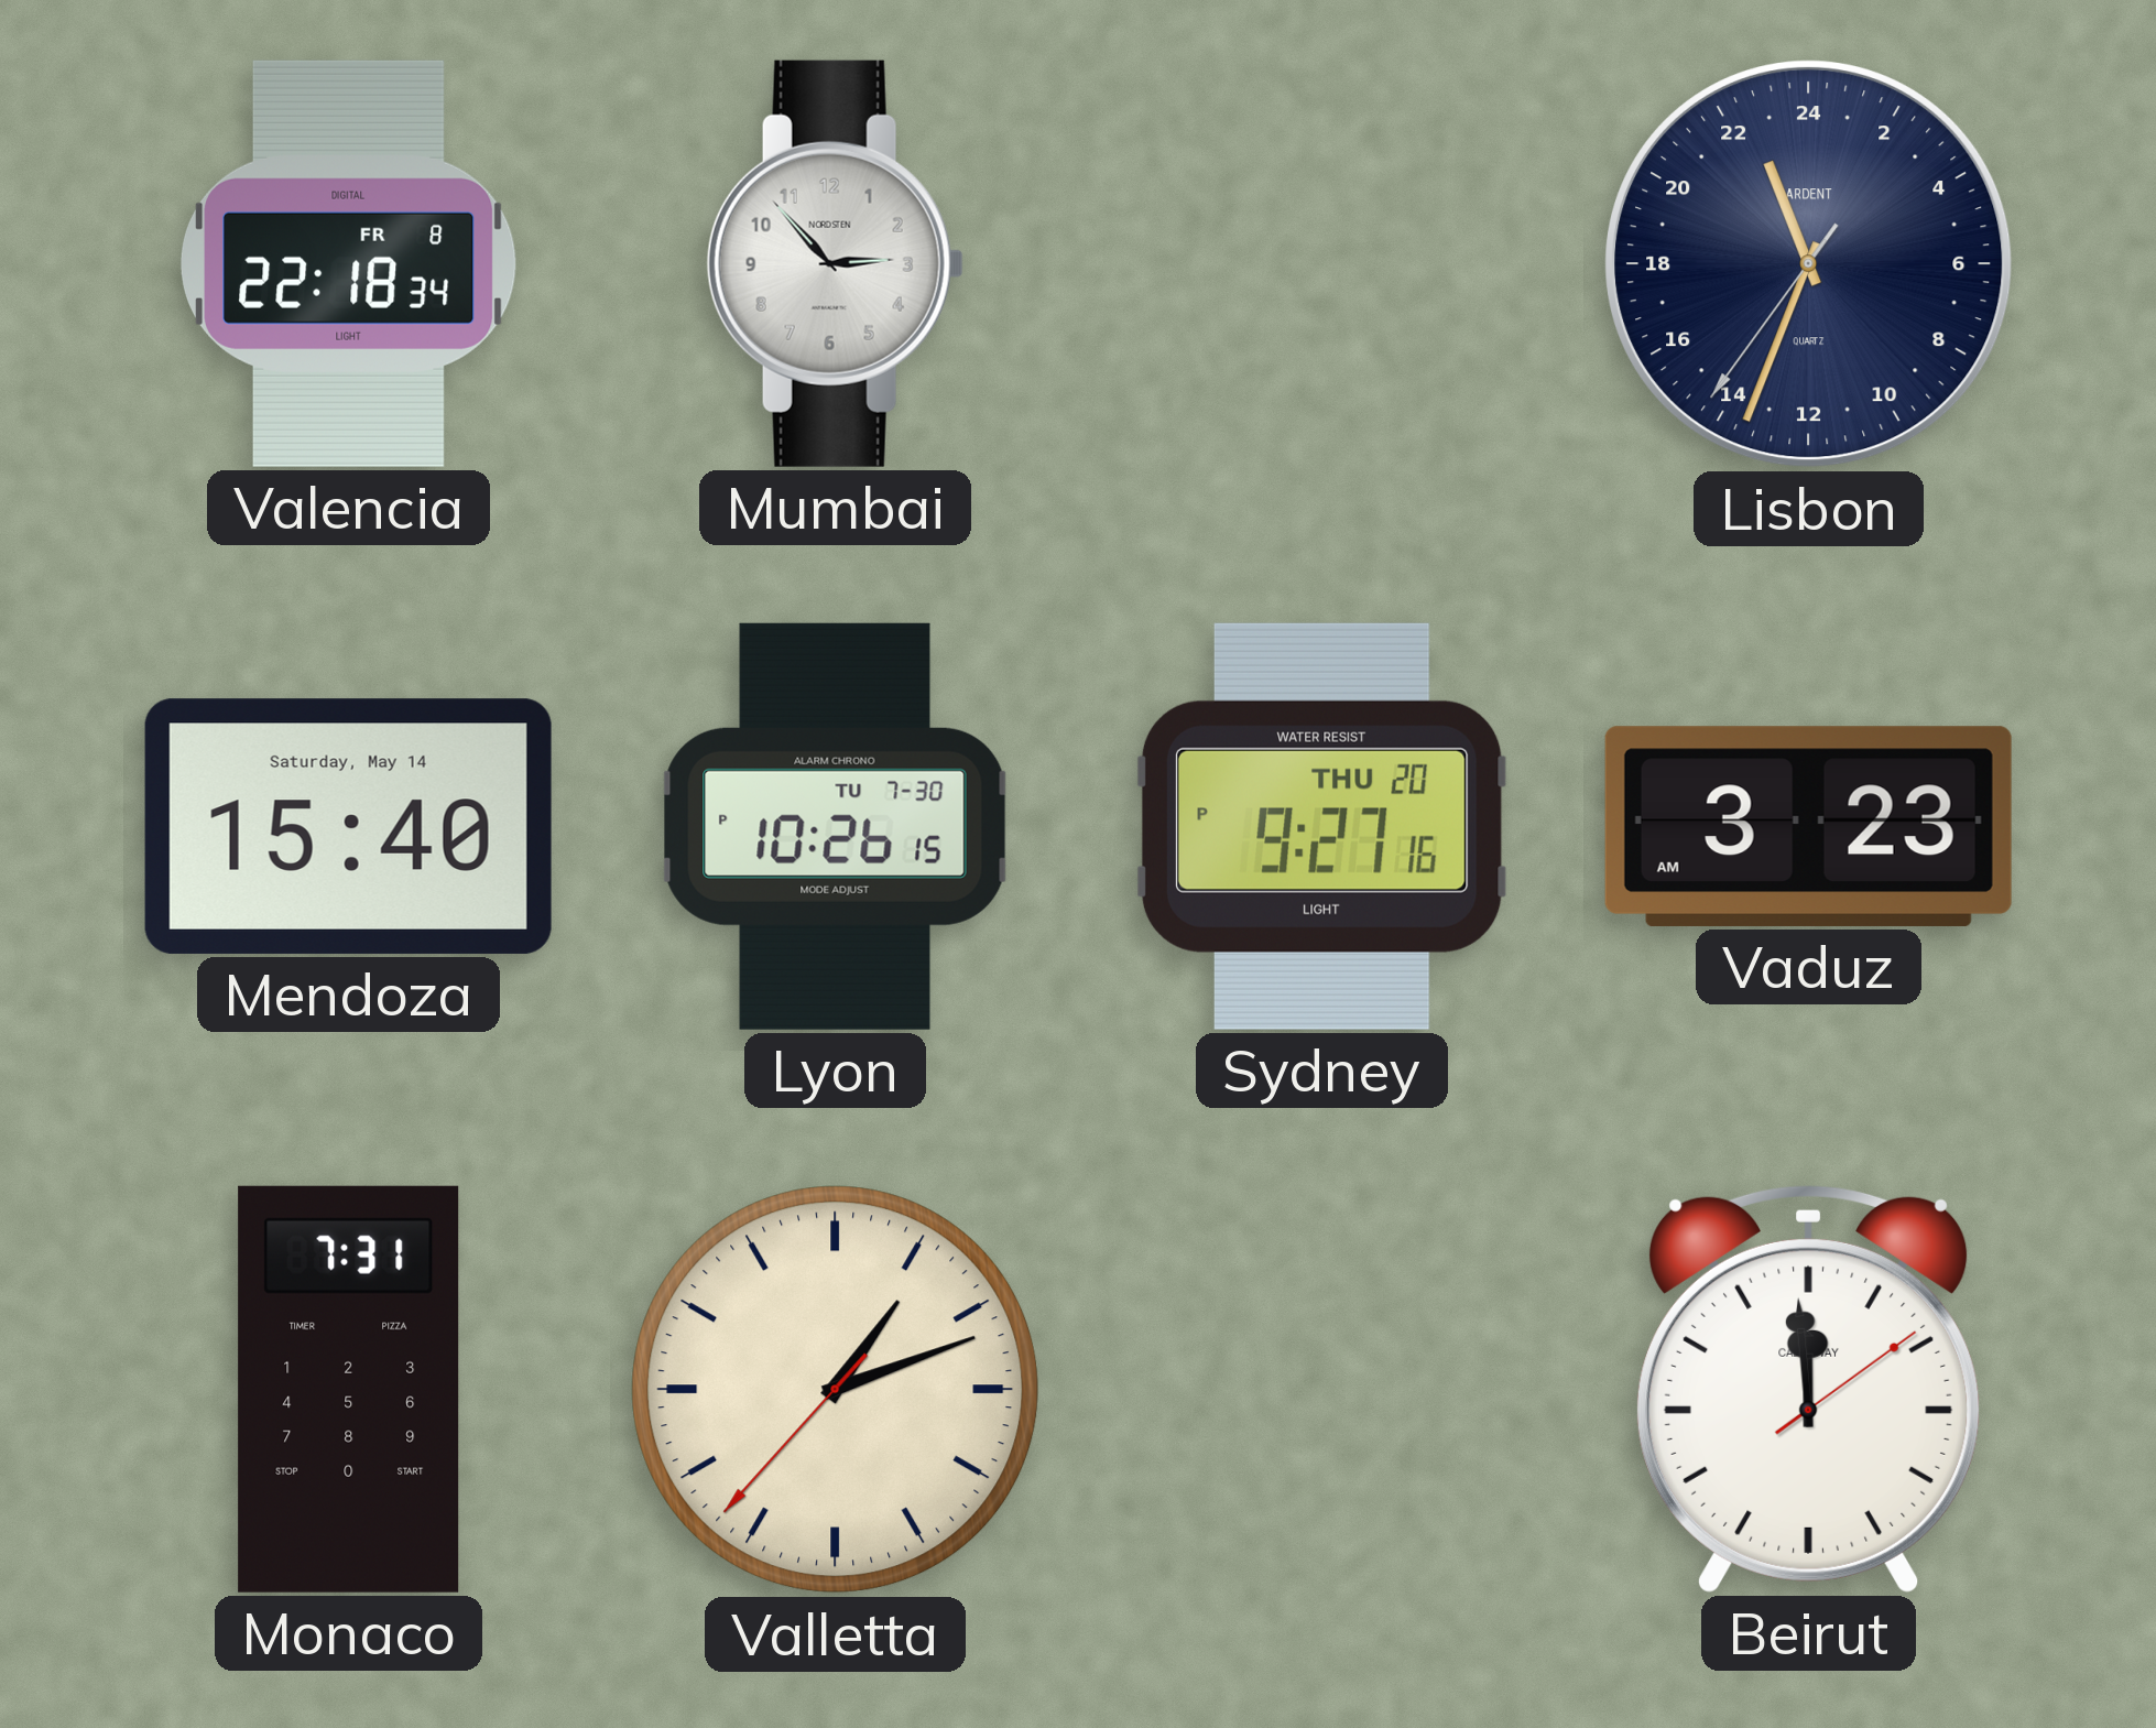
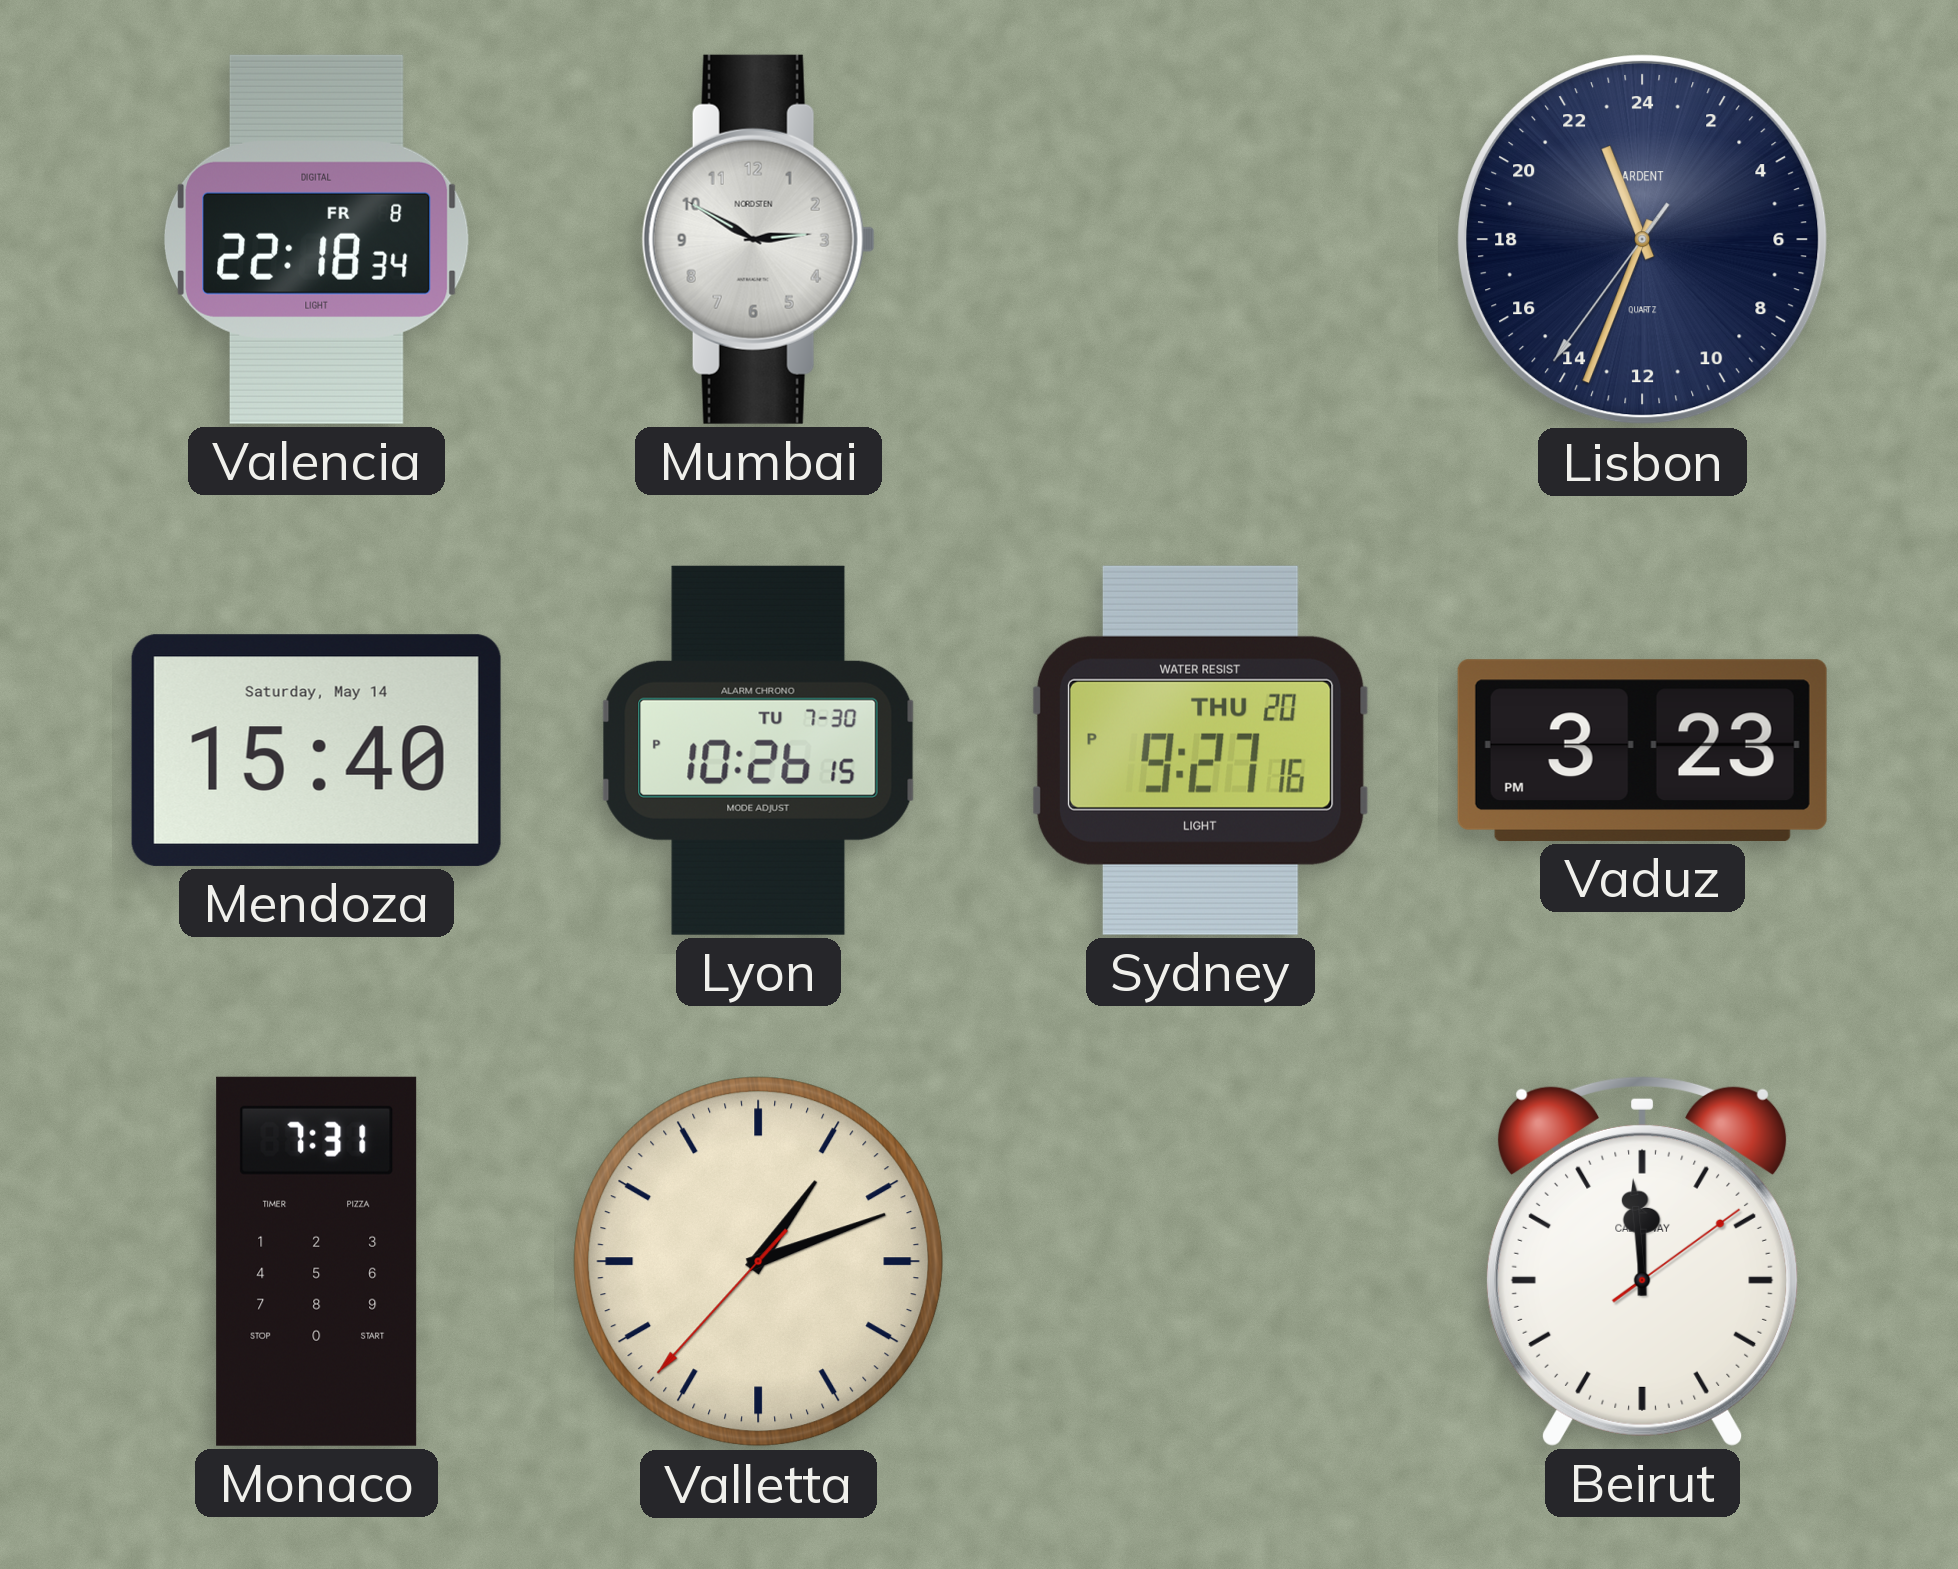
Mumbai: 2:53 -> 2:50 (758, 239)
Vaduz: 3:23 AM -> 3:23 PM (1642, 750)
